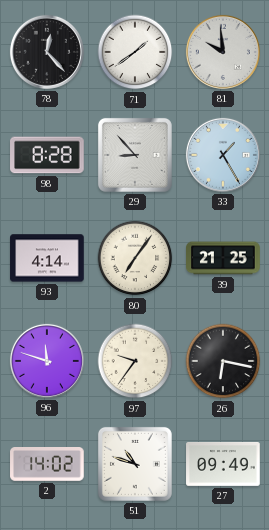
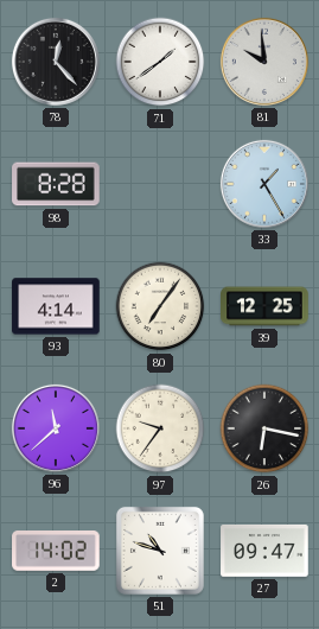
29: 8:53 -> none (135, 155)
39: 21:25 -> 12:25 (264, 306)
96: 11:48 -> 11:38 (56, 428)
27: 09:49 -> 09:47 (264, 551)
